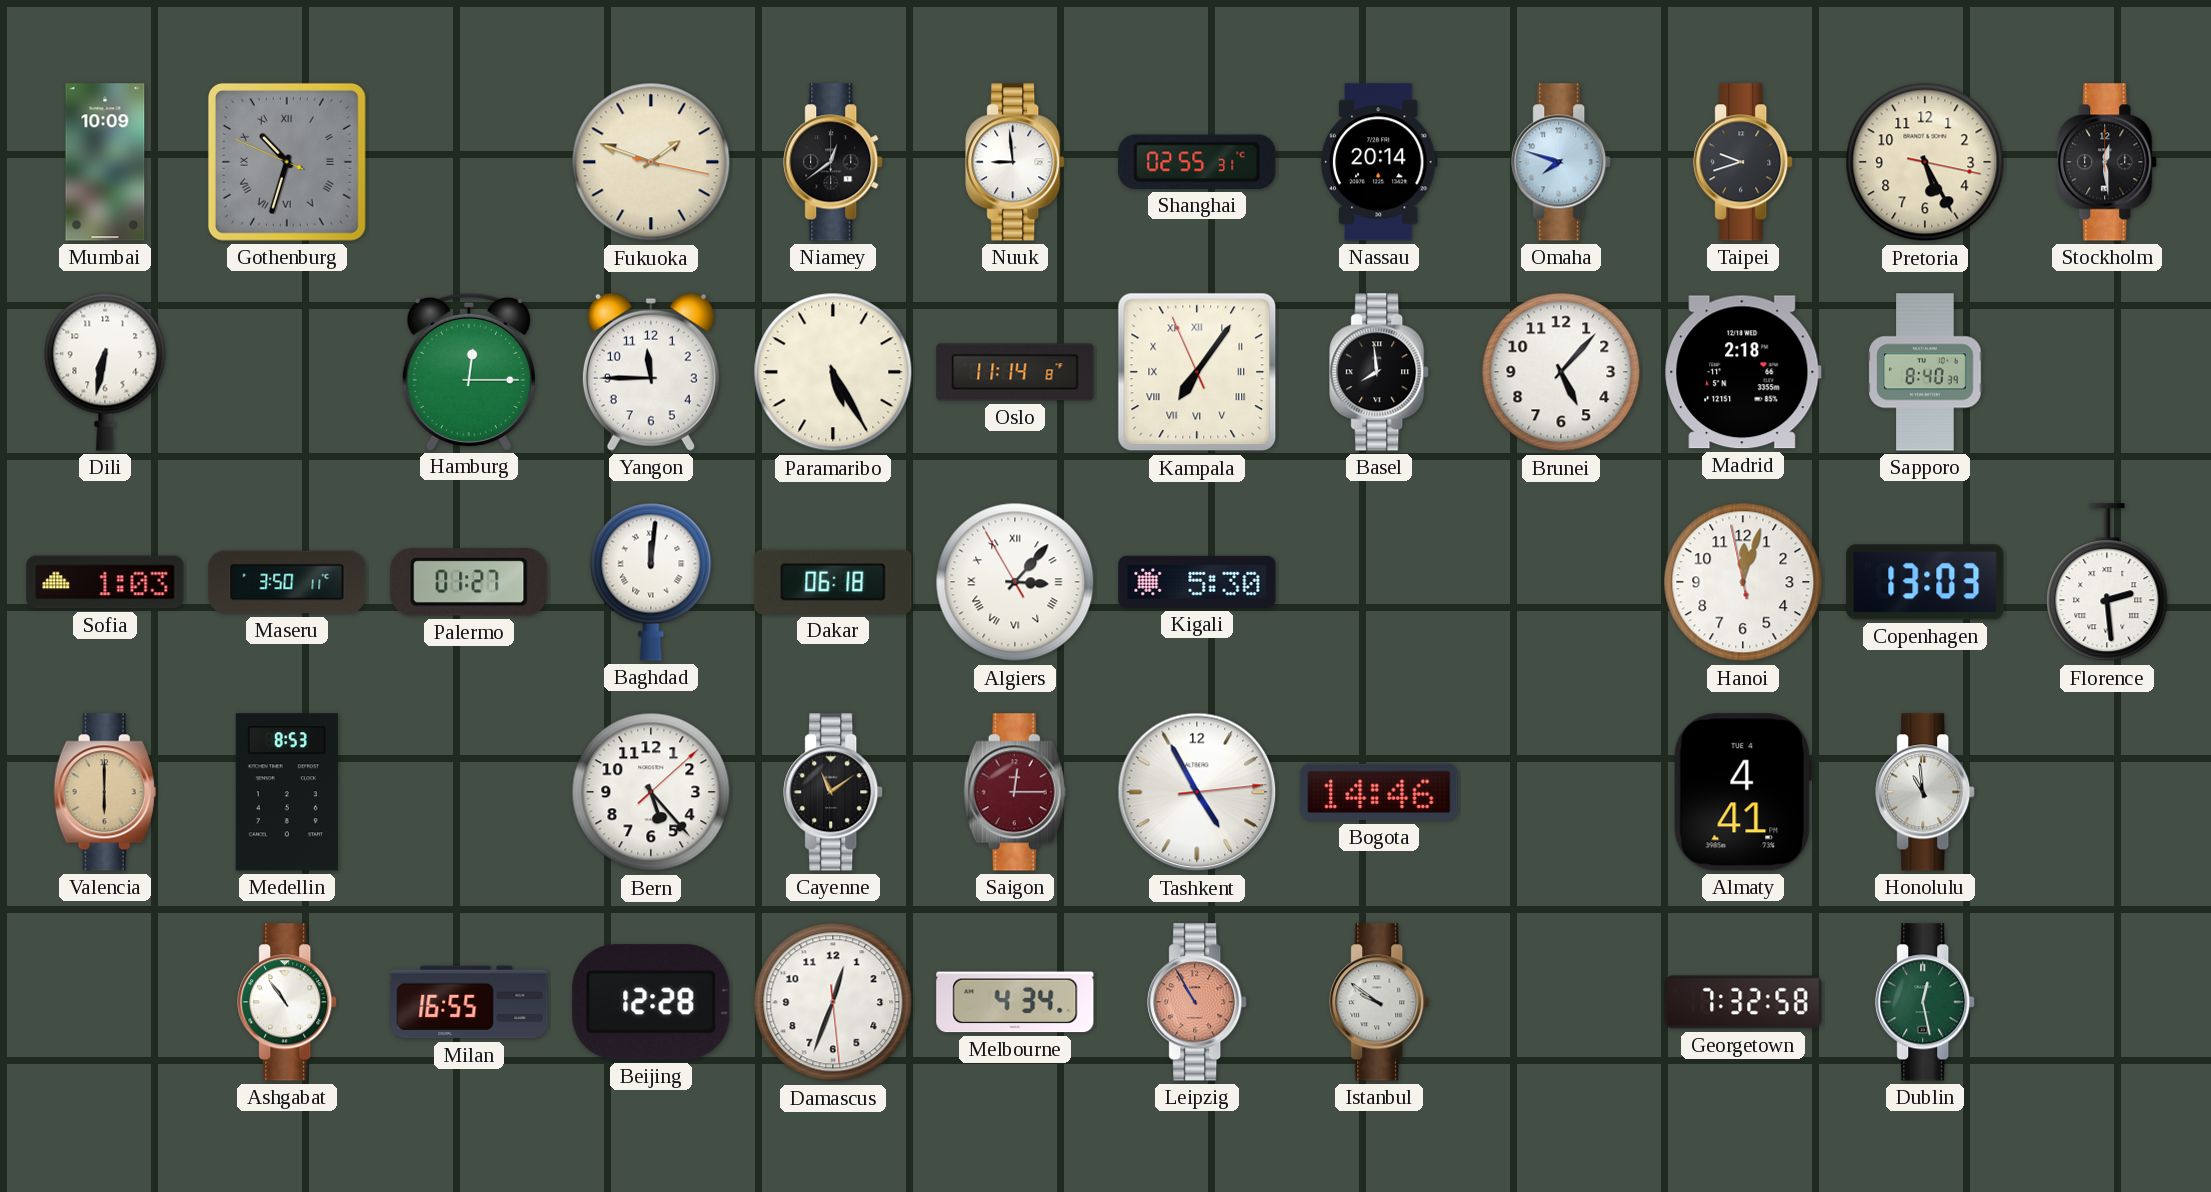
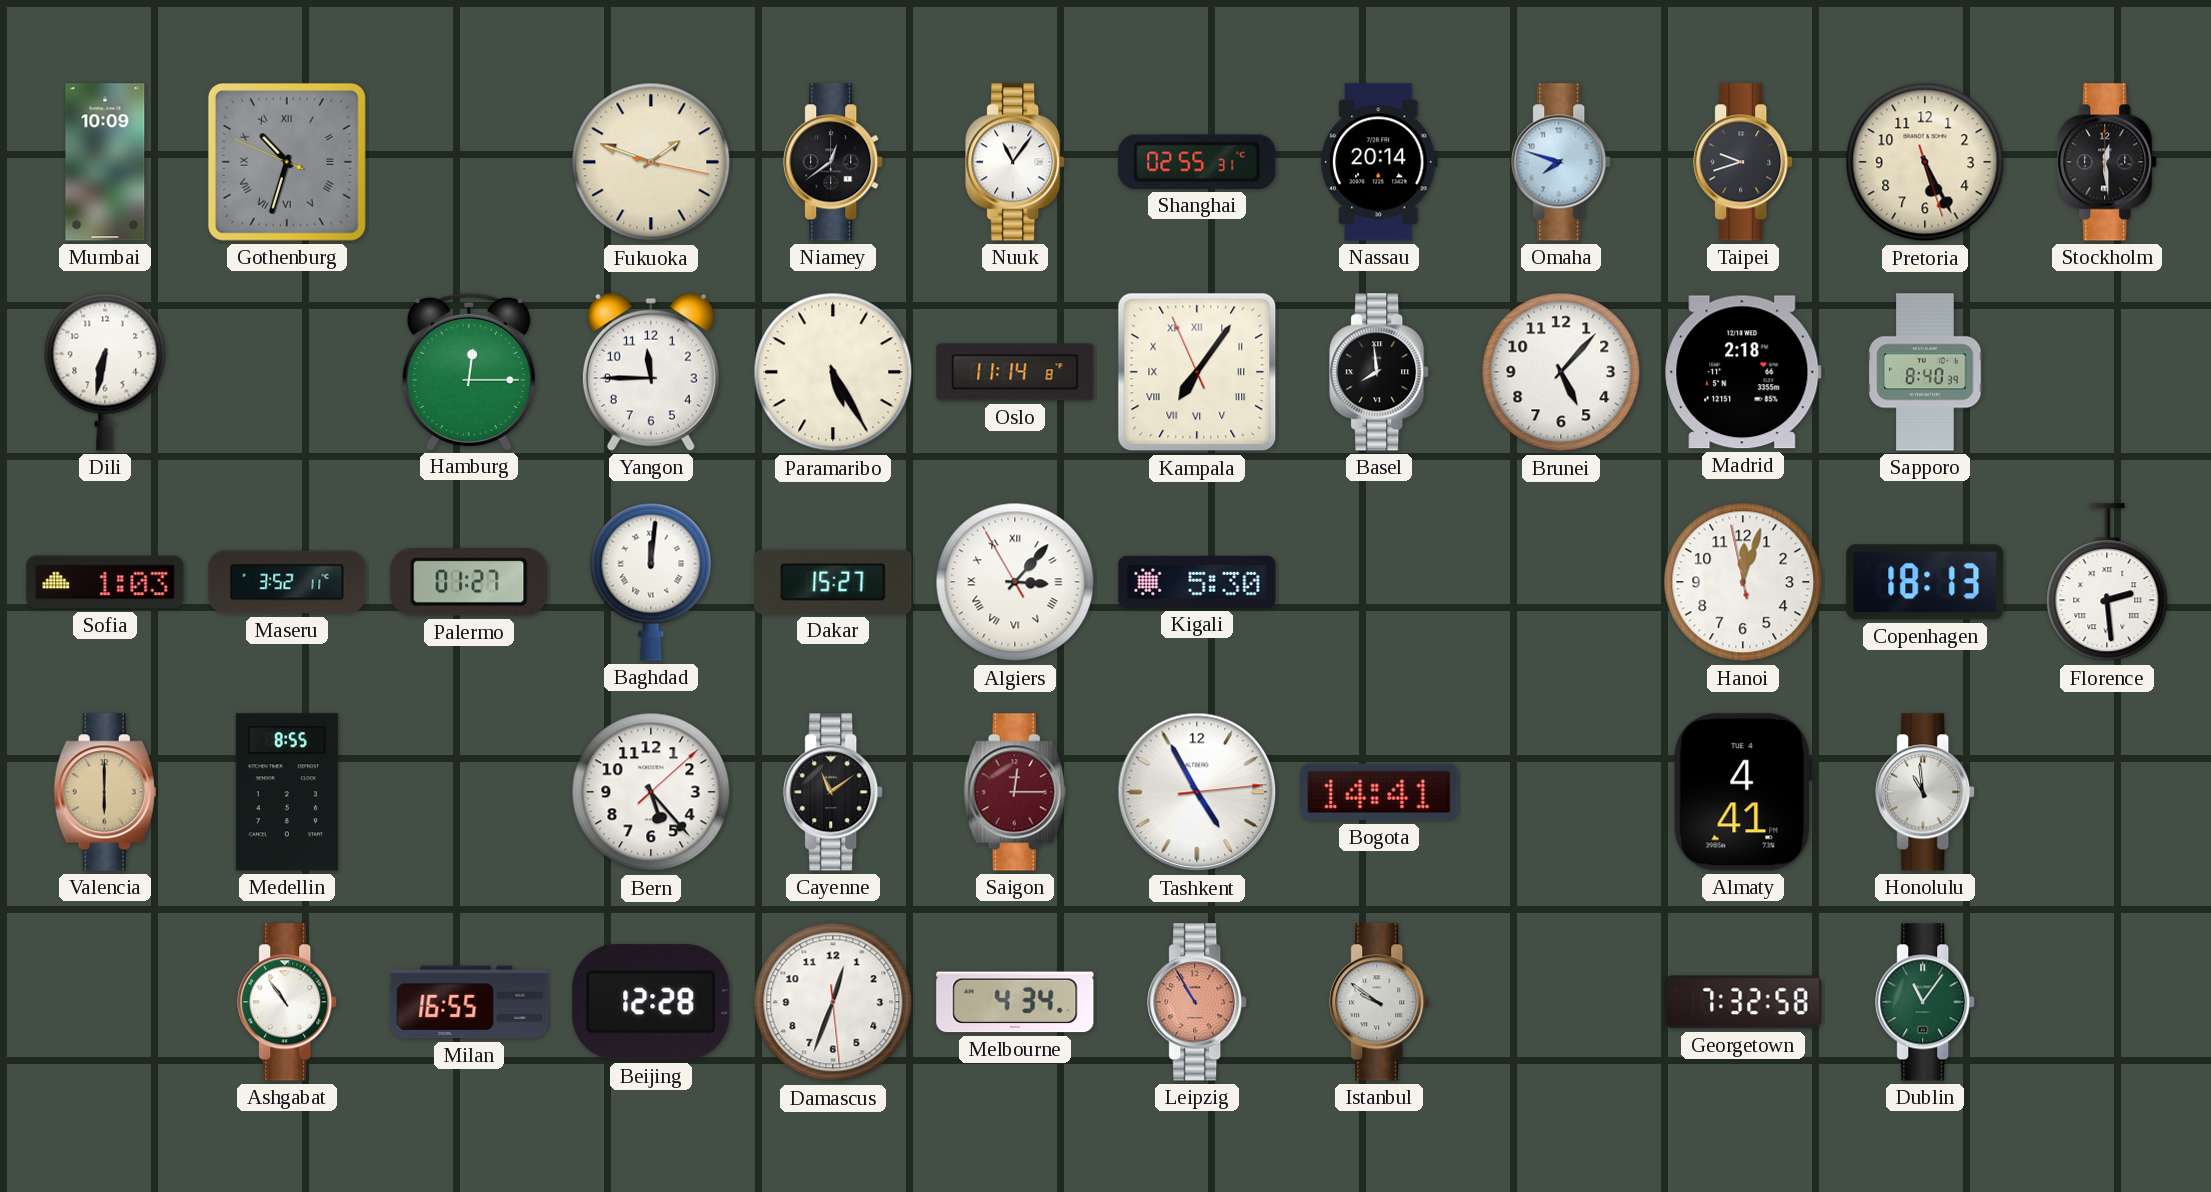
Nuuk: 8:59 -> 11:06 (1016, 162)
Pretoria: 5:25:17 -> 5:25:27 (1925, 162)
Maseru: 3:50 -> 3:52 (287, 582)
Dakar: 06:18 -> 15:27 (833, 582)
Copenhagen: 13:03 -> 18:13 (1925, 582)
Medellin: 8:53 -> 8:55 (287, 792)
Bogota: 14:46 -> 14:41 (1379, 792)
Dublin: 12:28 -> 11:06 (1926, 1002)
